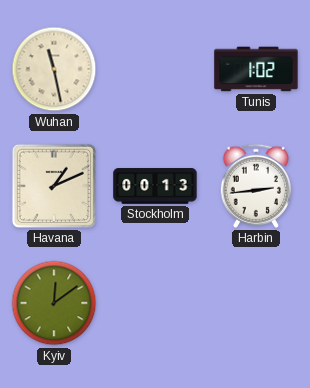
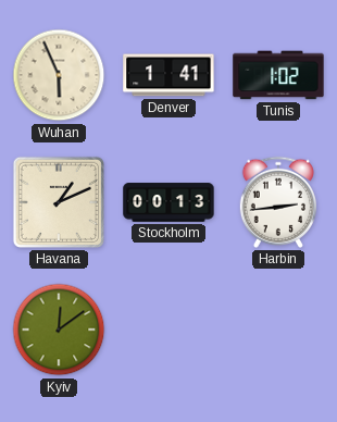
Wuhan: 11:28 -> 5:56 (59, 75)
Denver: none -> 1:41 (168, 75)
